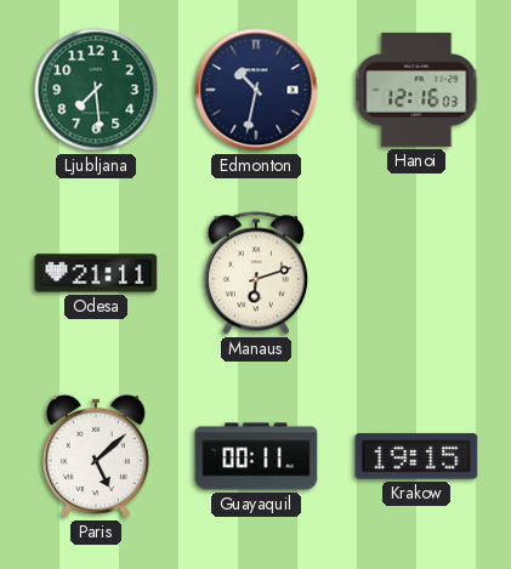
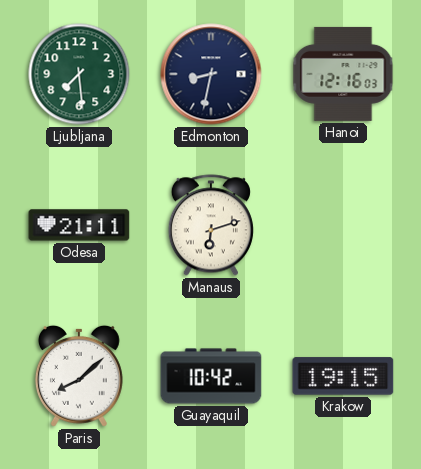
Edmonton: 10:32 -> 8:32 (211, 74)
Paris: 5:08 -> 8:08 (79, 376)
Guayaquil: 00:11 -> 10:42 (211, 376)
